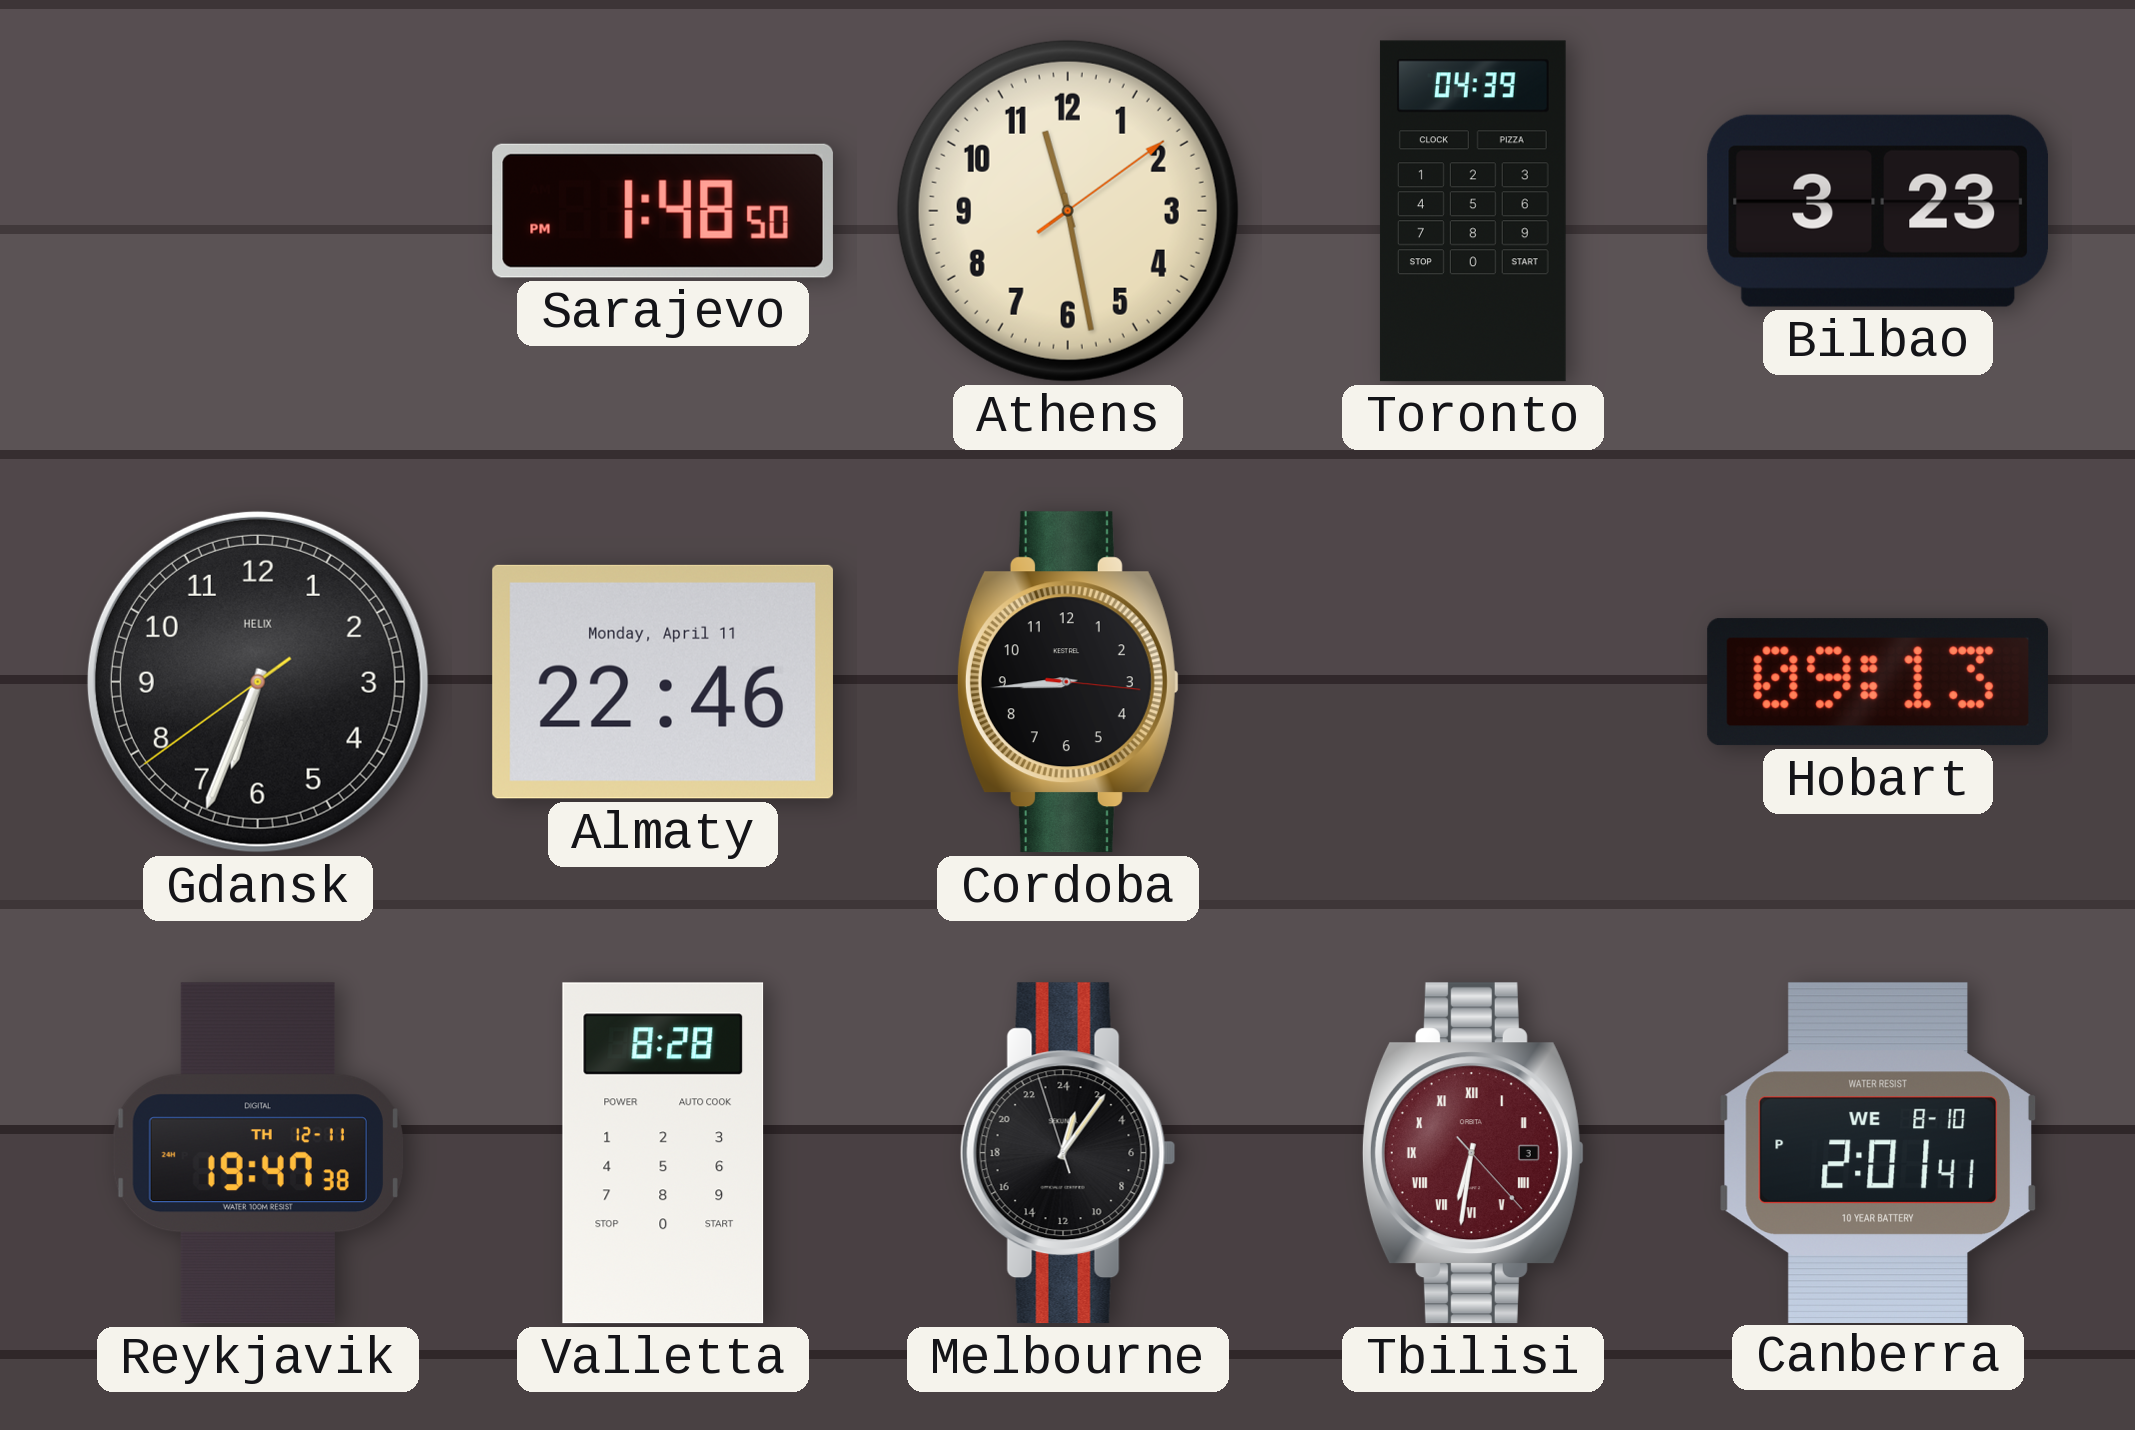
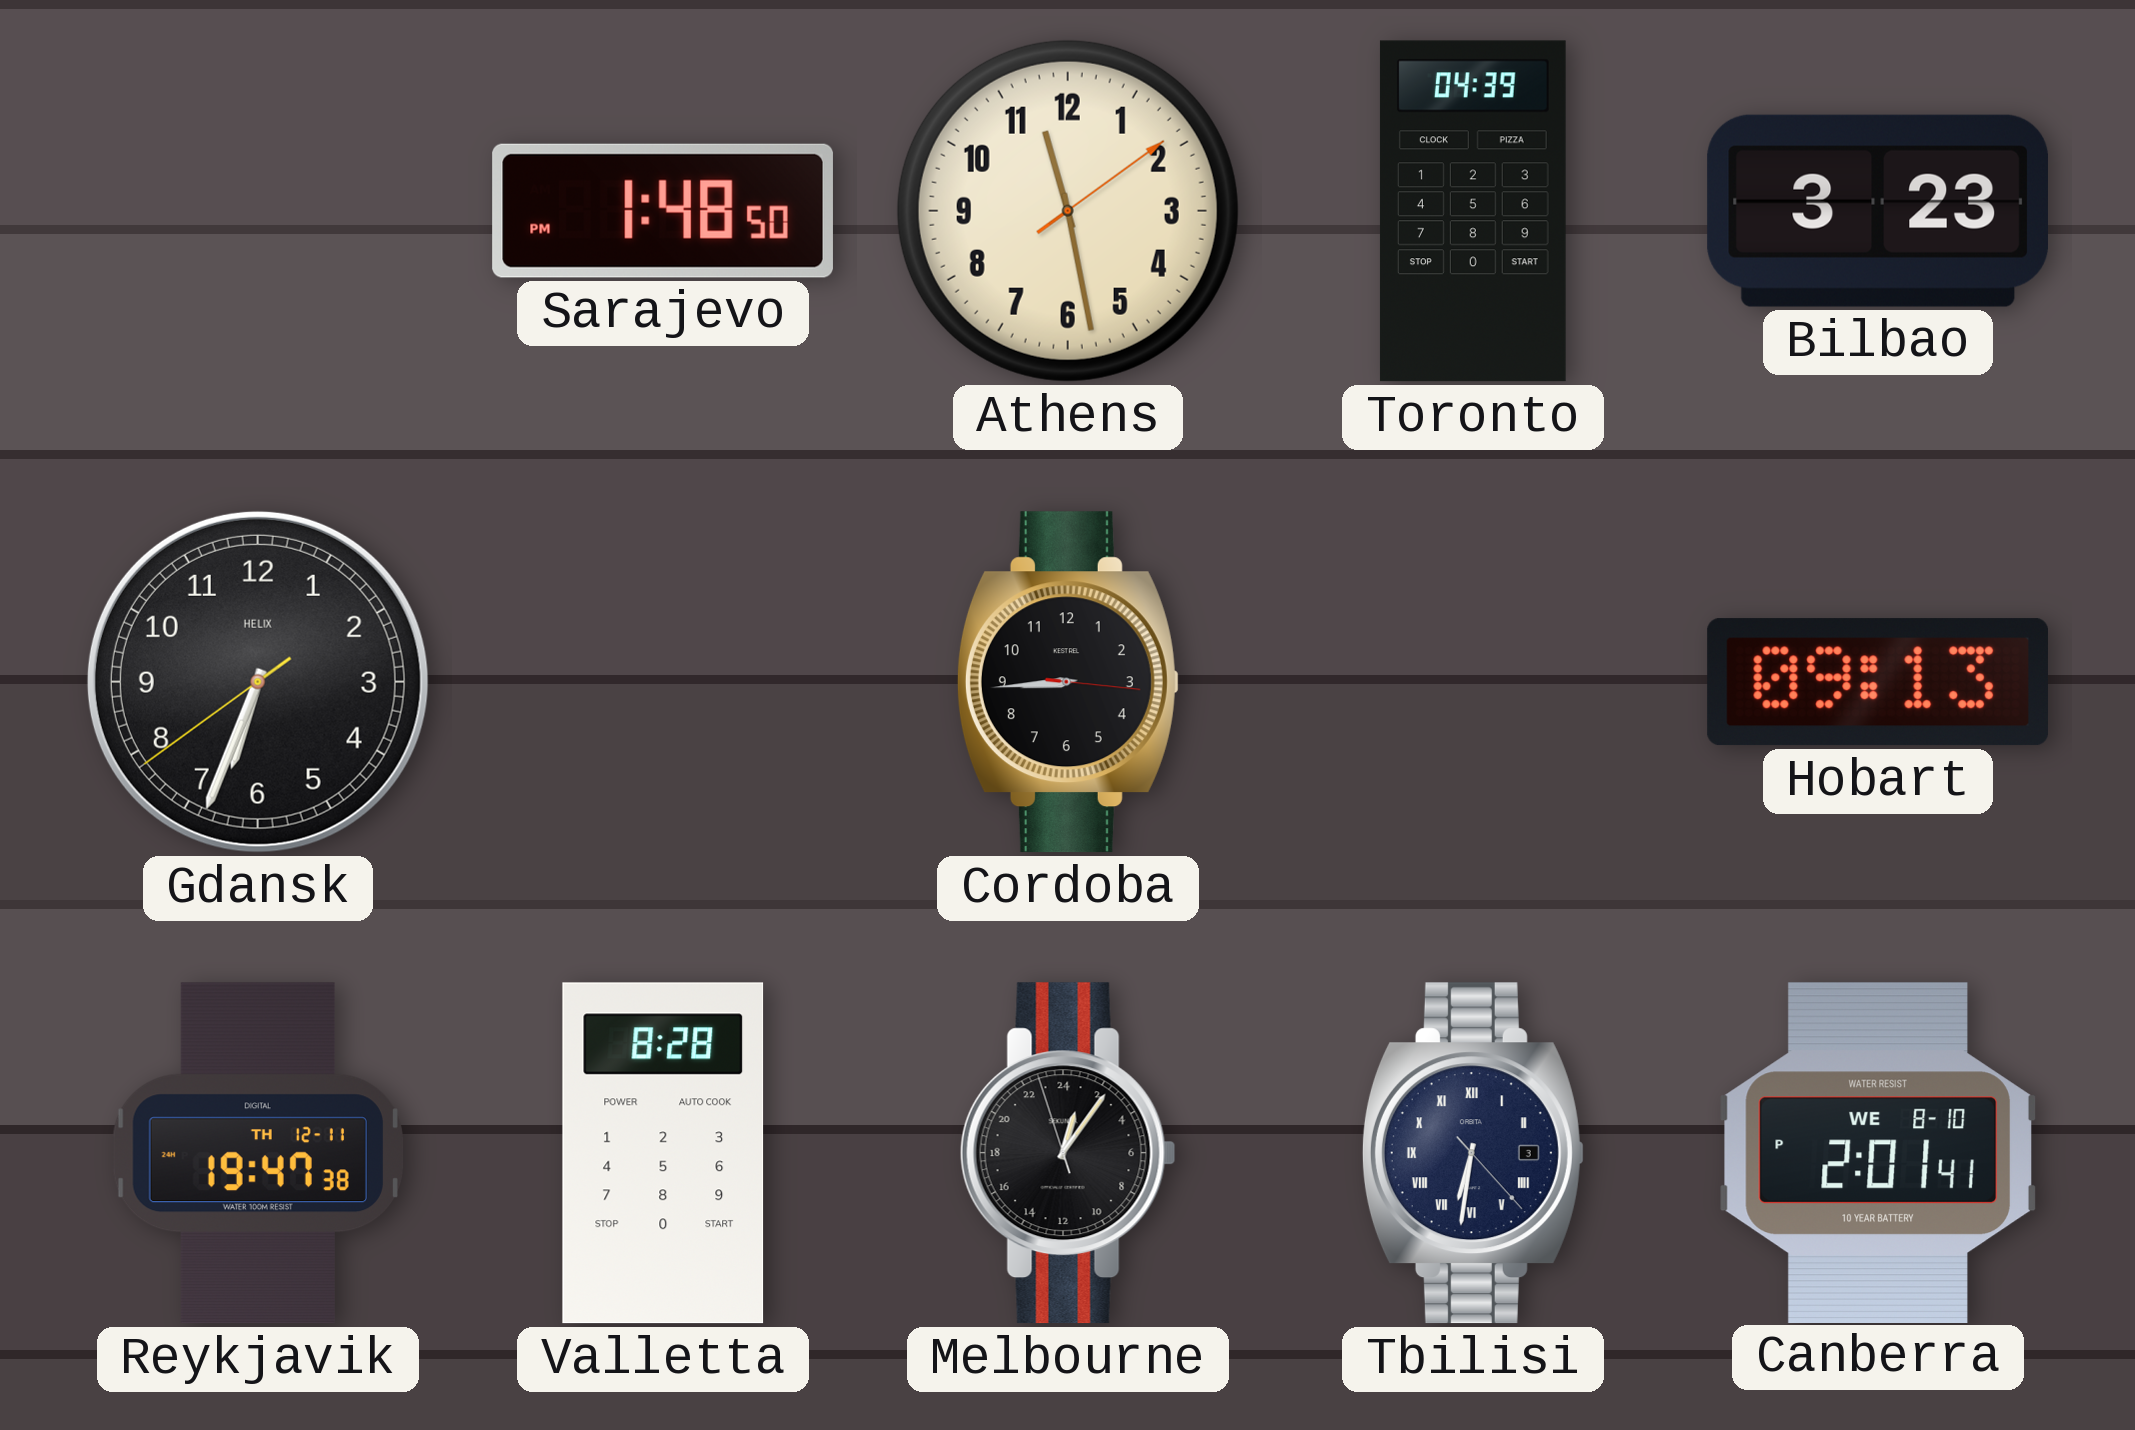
Almaty: 22:46 -> none (663, 682)
Tbilisi dial: burgundy -> navy (1473, 1153)
